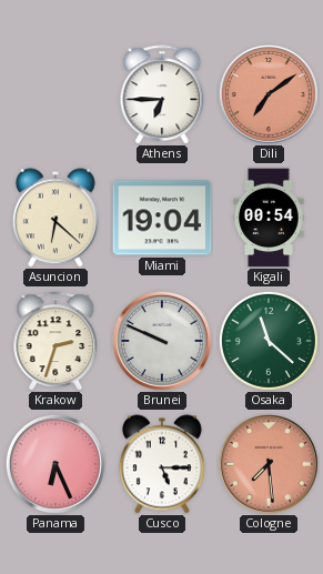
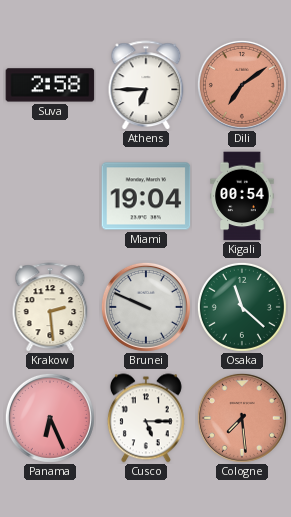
Suva: none -> 2:58 (50, 85)
Asuncion: 6:22 -> none (55, 218)
Krakow: 2:33 -> 2:29 (50, 307)
